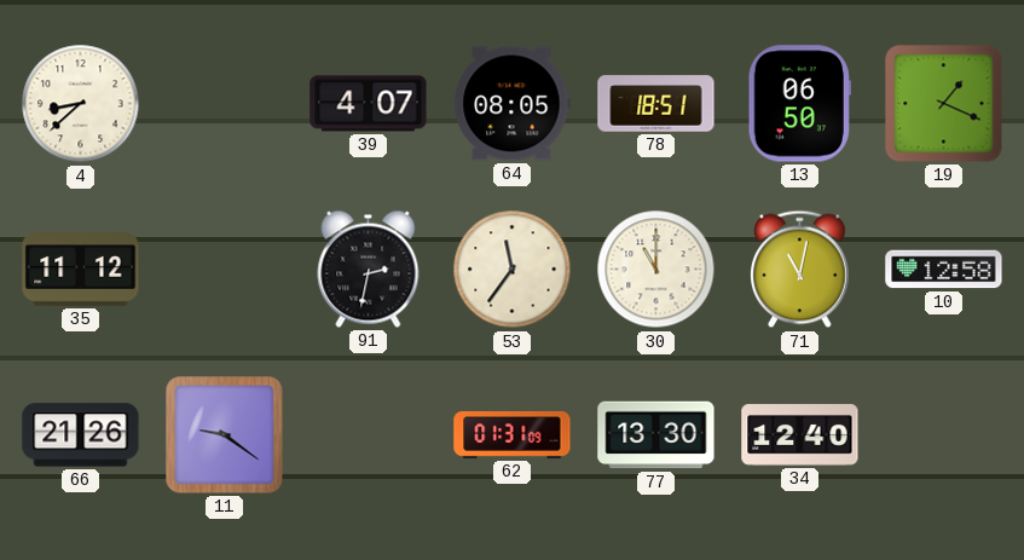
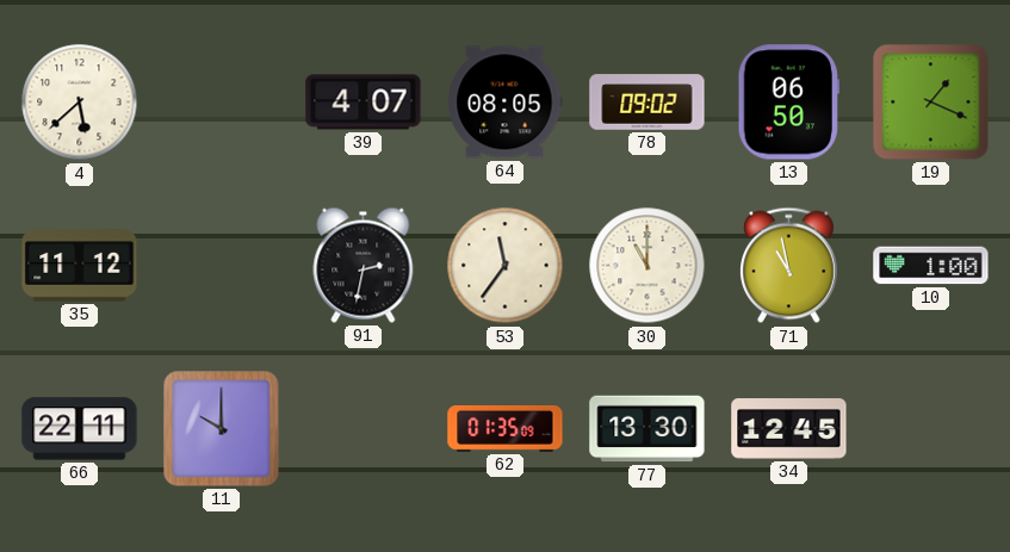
4: 8:38 -> 5:38 (80, 103)
78: 18:51 -> 09:02 (647, 103)
71: 11:02 -> 10:58 (789, 266)
10: 12:58 -> 1:00 (931, 266)
66: 21:26 -> 22:11 (80, 429)
11: 9:21 -> 10:00 (222, 429)
62: 01:31 -> 01:35 (506, 428)
34: 12:40 -> 12:45 (789, 429)
